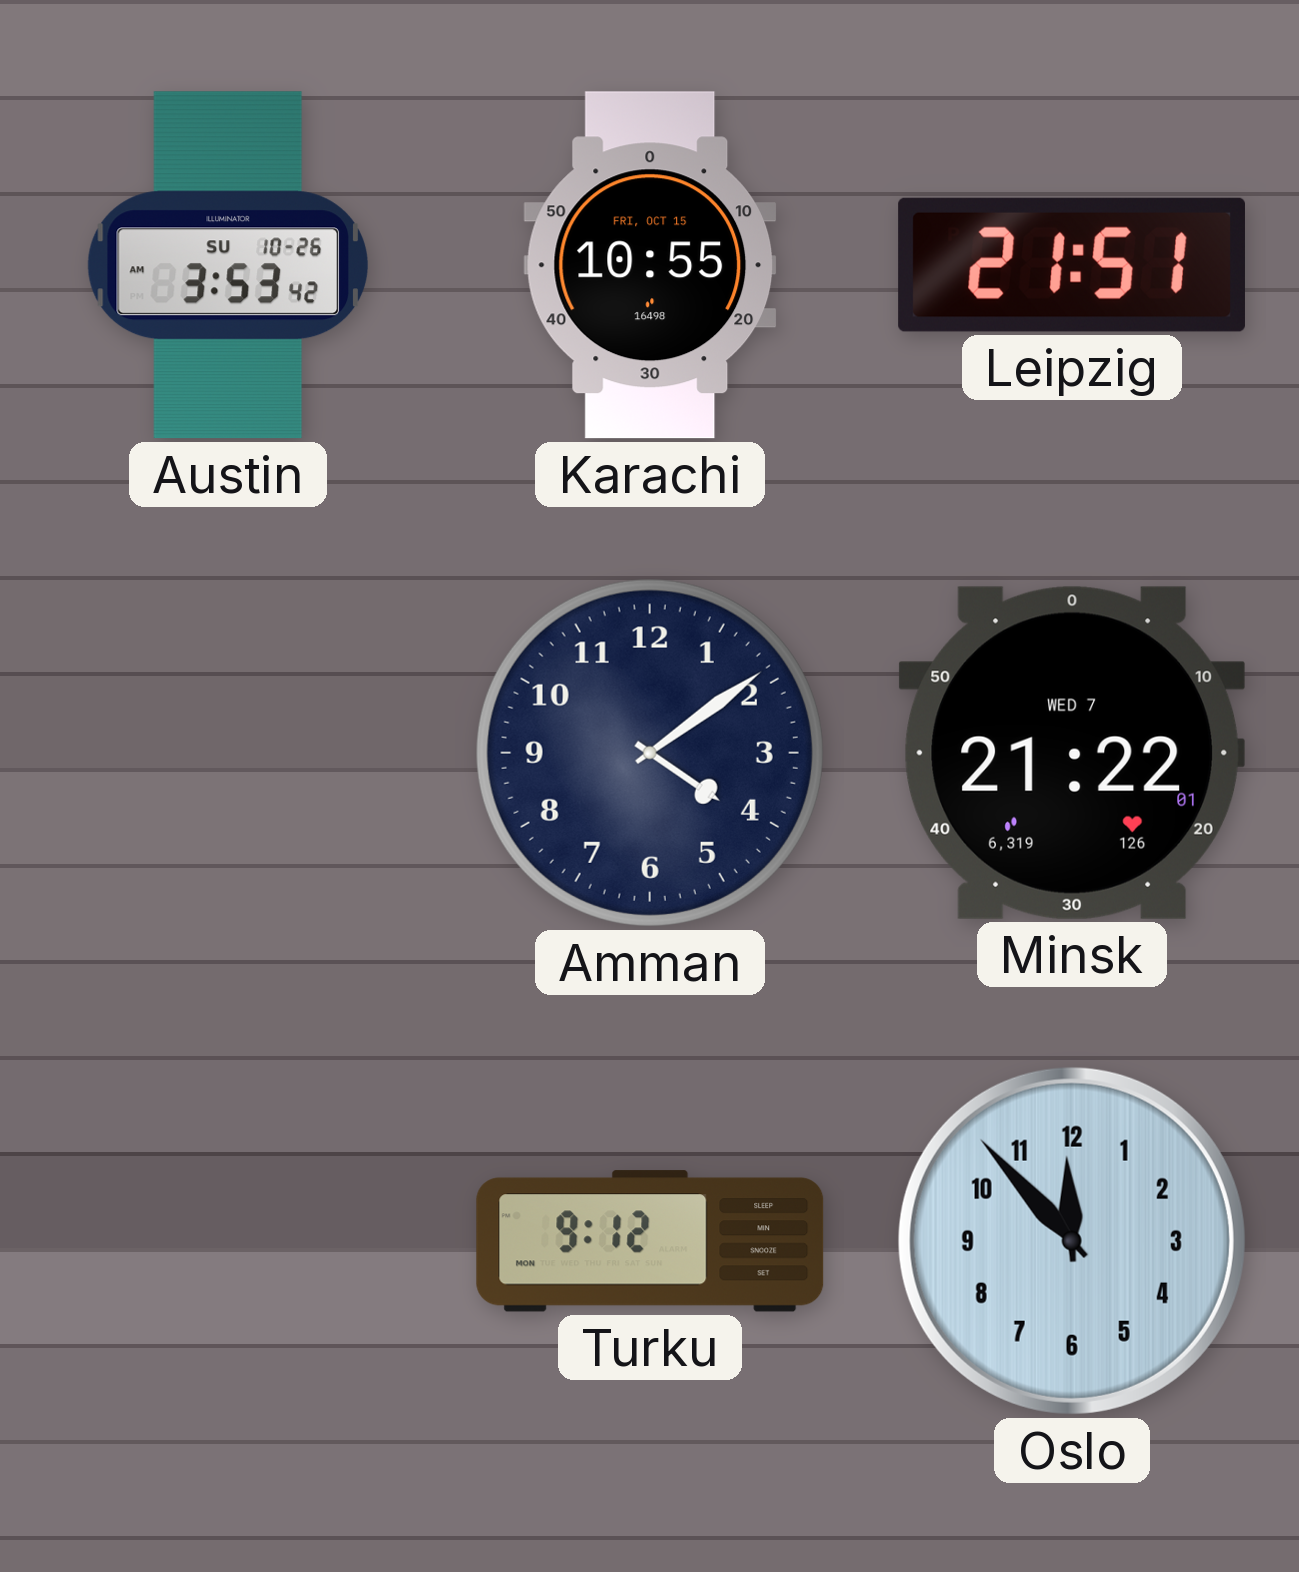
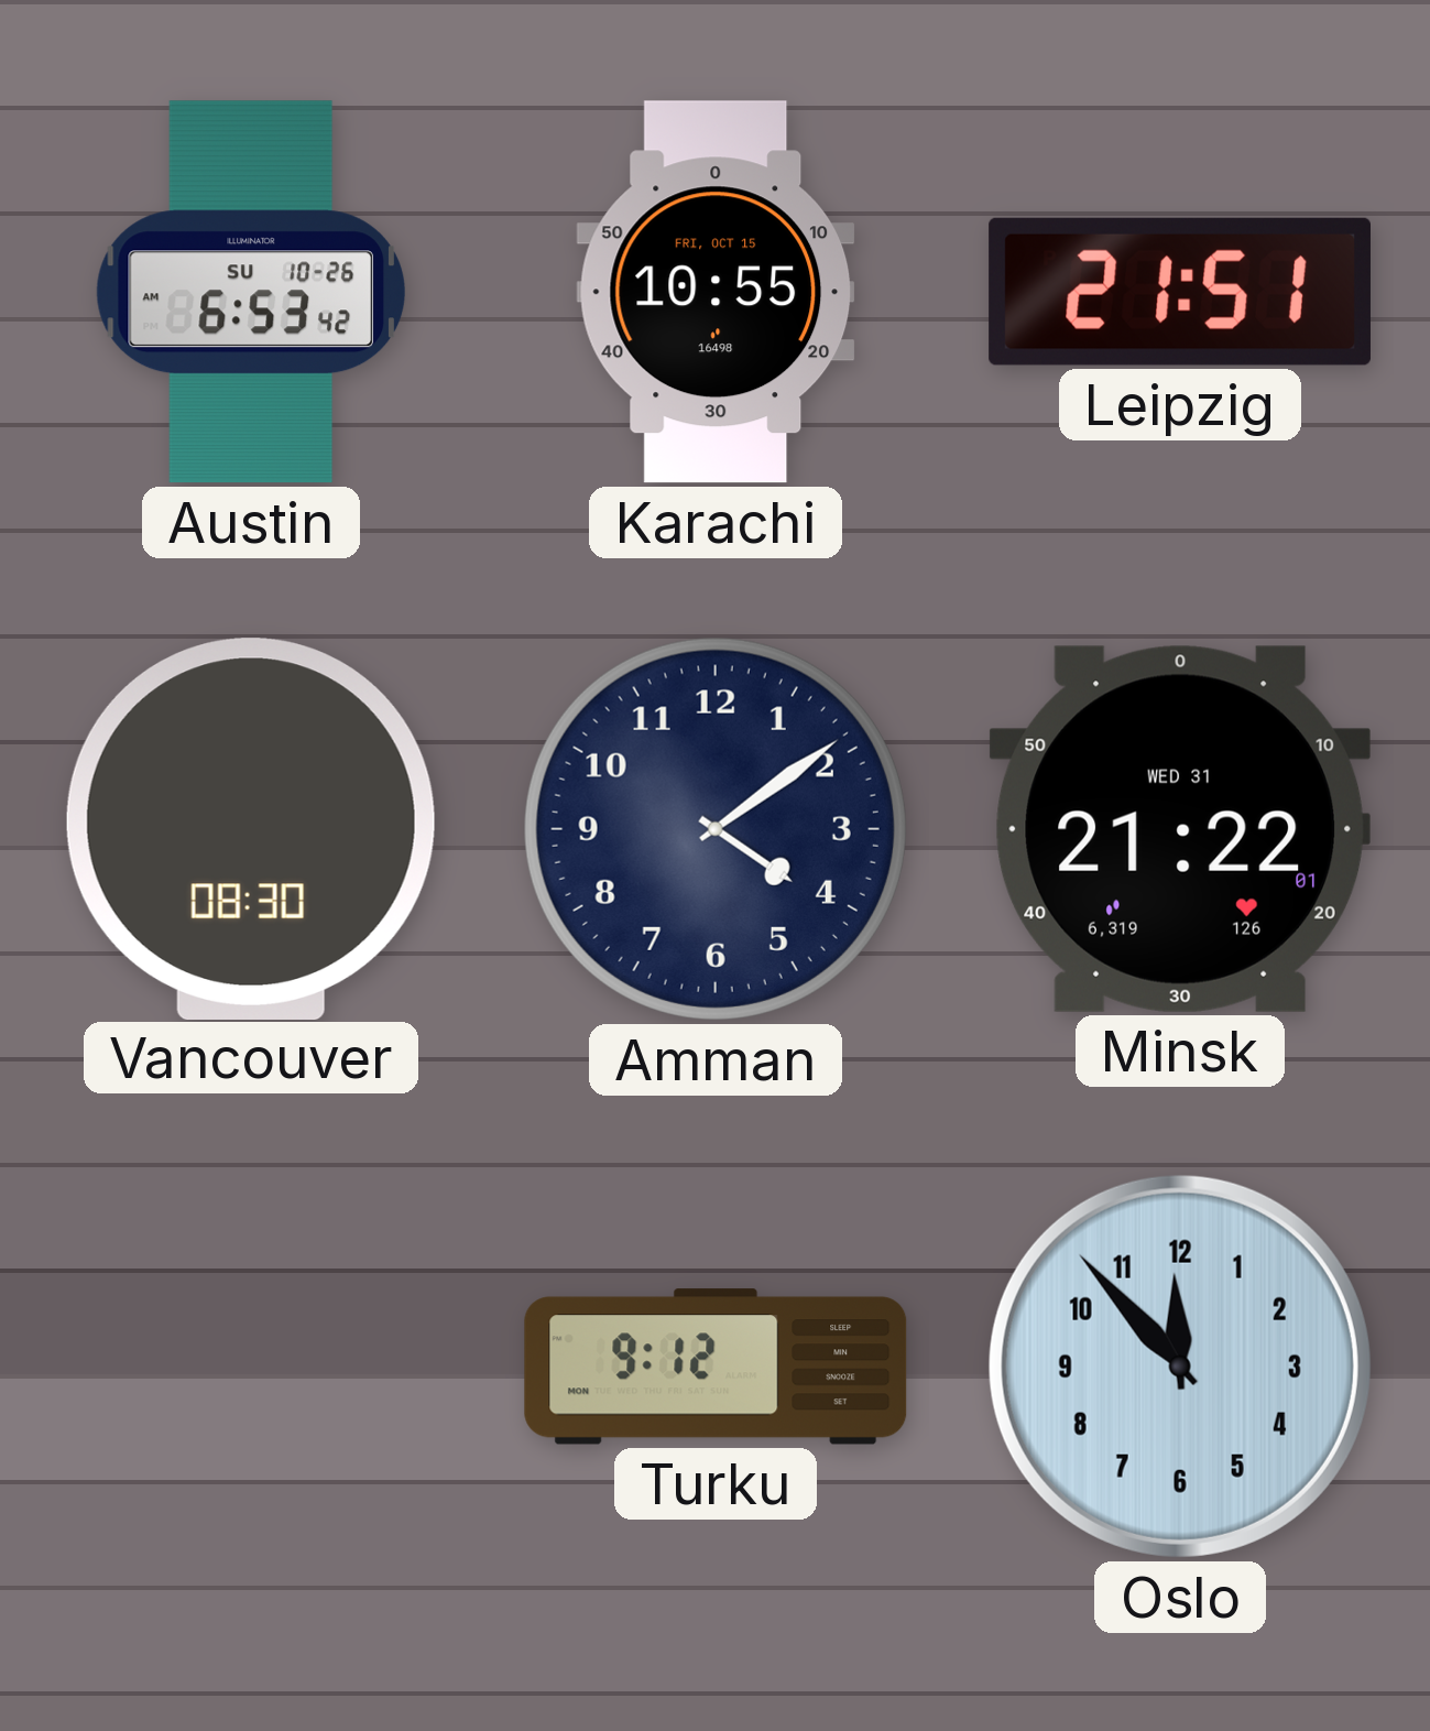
Austin: 3:53 -> 6:53 (250, 292)
Vancouver: none -> 08:30 (251, 828)
Minsk date: WED 7 -> WED 31 (1180, 829)
